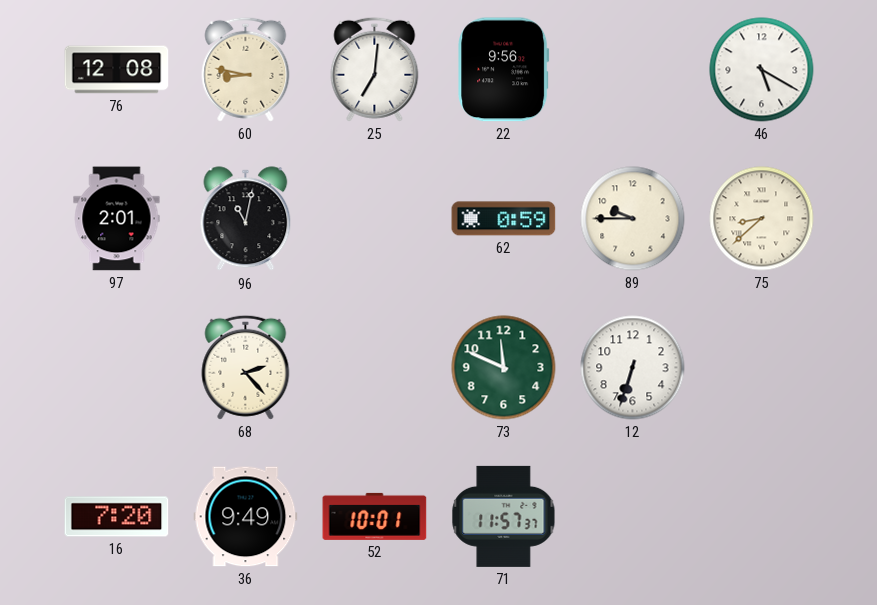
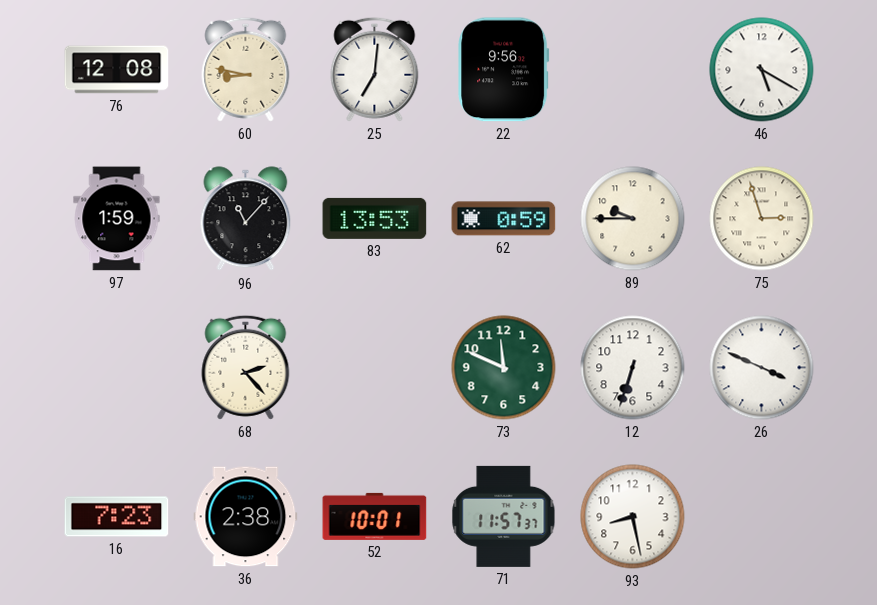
97: 2:01 -> 1:59 (117, 219)
96: 11:02 -> 11:07 (246, 219)
83: none -> 13:53 (375, 218)
75: 8:38 -> 2:57 (762, 219)
26: none -> 3:49 (762, 368)
16: 7:20 -> 7:23 (117, 517)
36: 9:49 -> 2:38 (246, 517)
93: none -> 8:28 (633, 517)
